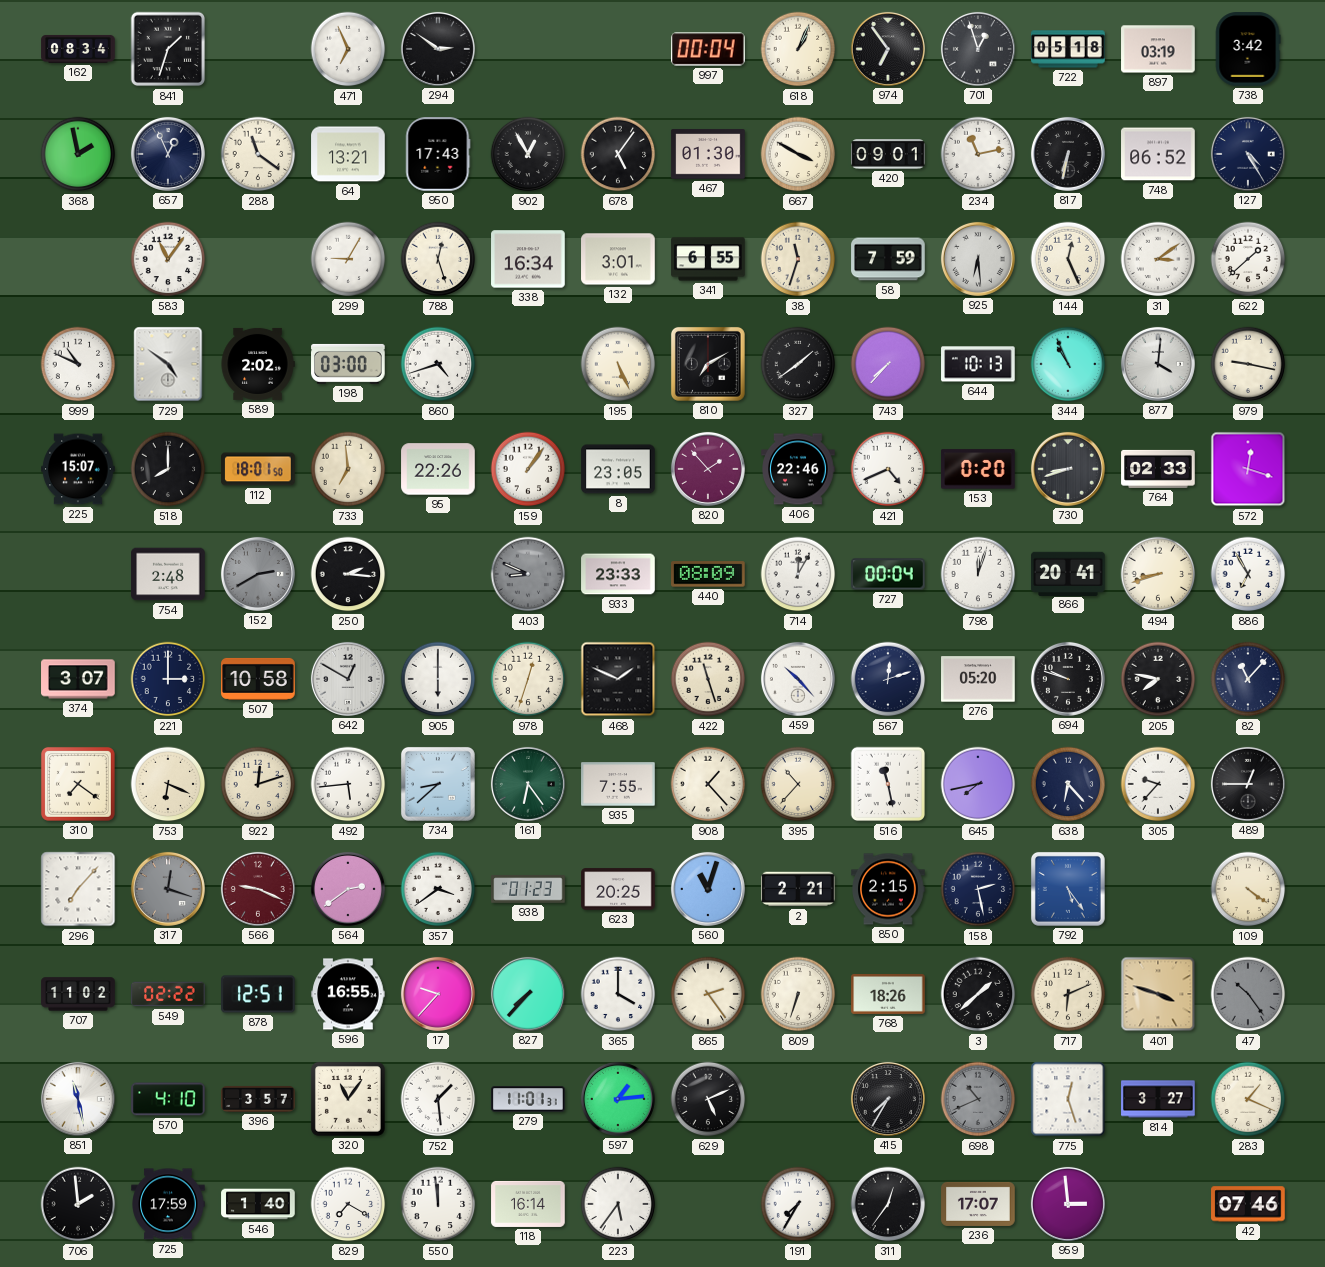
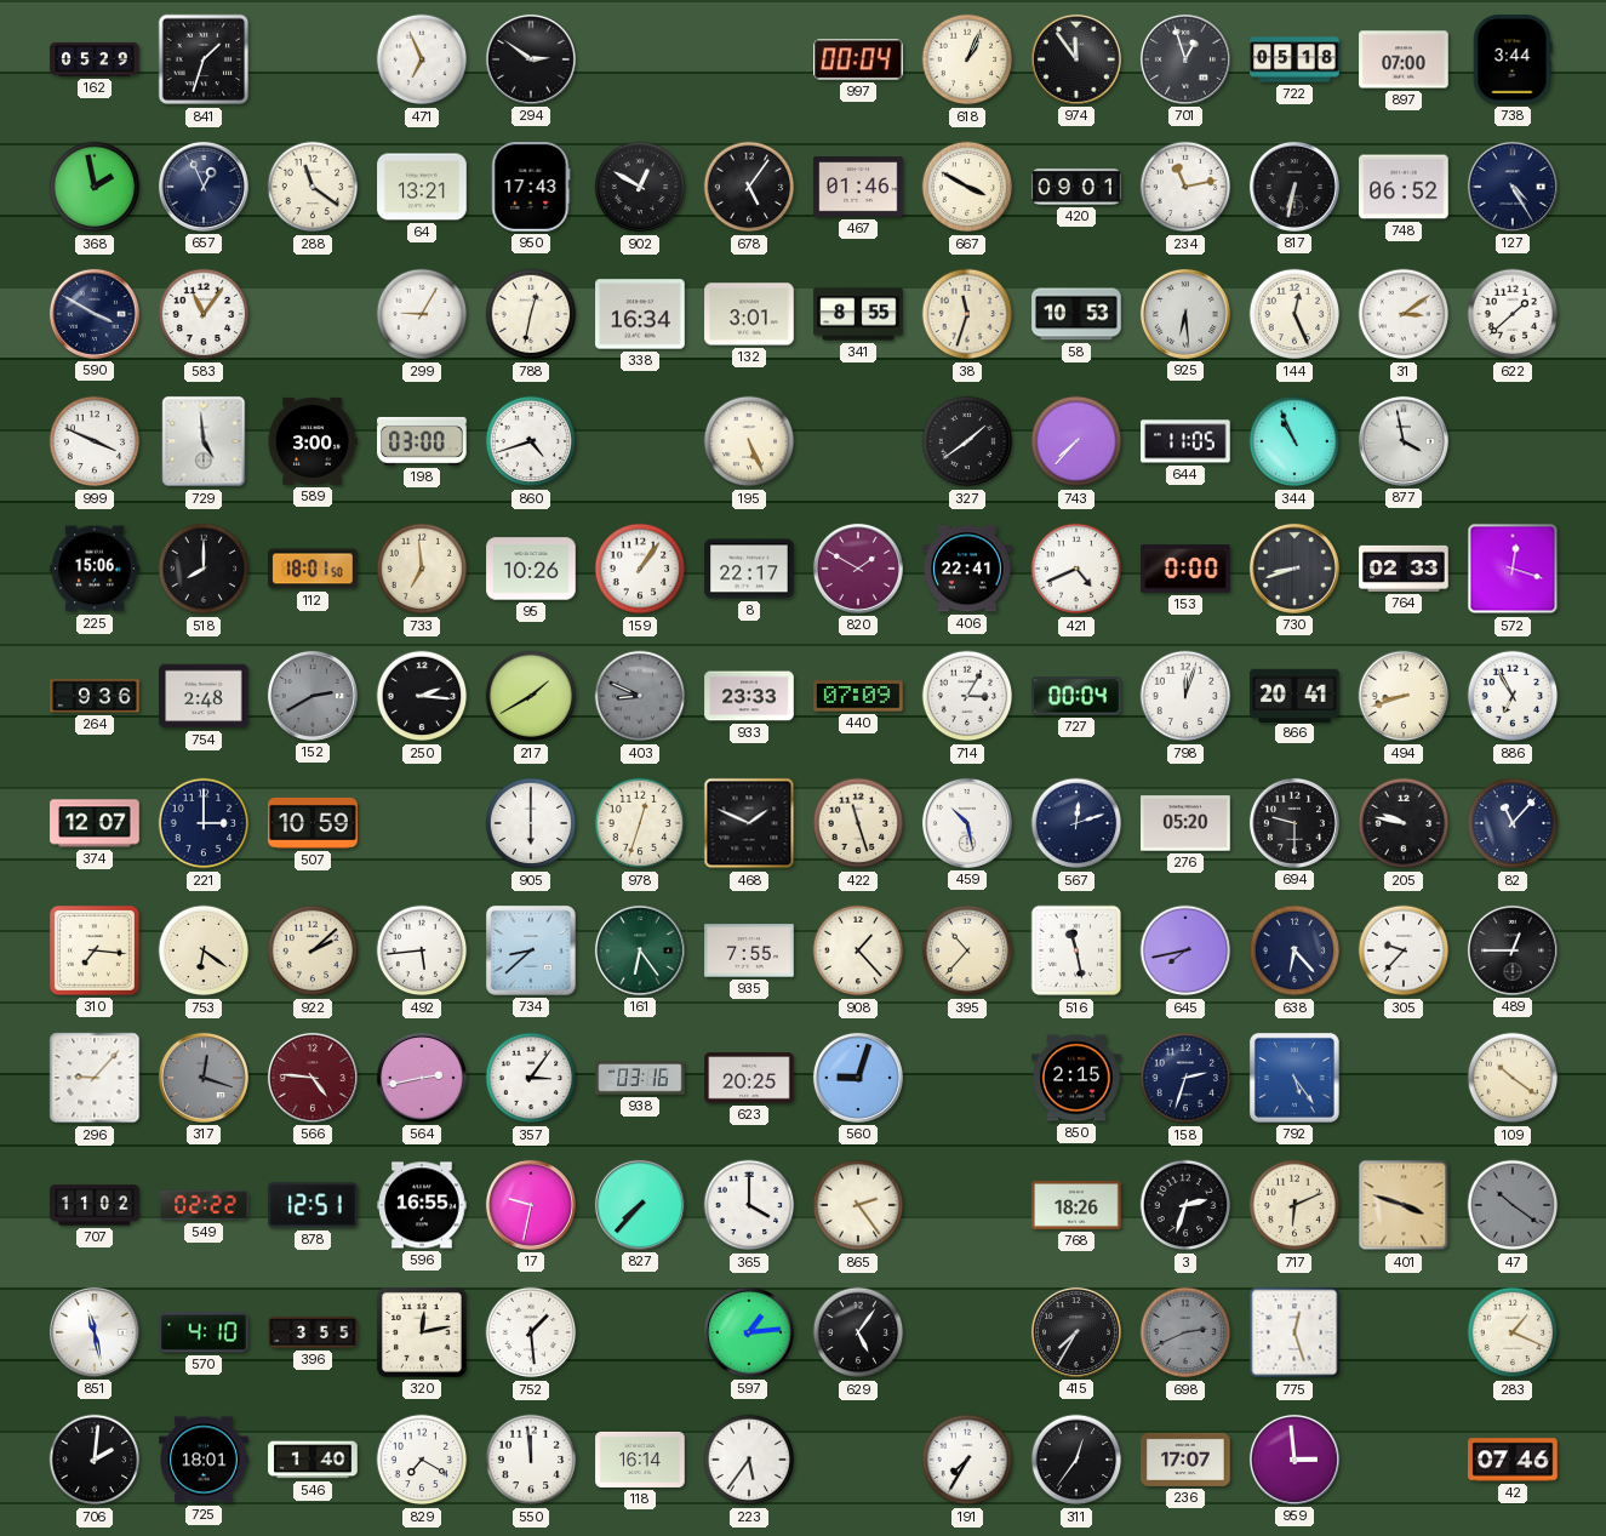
162: 08:34 -> 05:29 (95, 59)
974: 6:54 -> 11:54 (1076, 59)
897: 03:19 -> 07:00 (1404, 59)
738: 3:42 -> 3:44 (1513, 59)
902: 12:55 -> 12:50 (640, 187)
467: 01:30 -> 01:46 (858, 187)
590: none -> 3:50 (95, 314)
788: 12:27 -> 12:32 (531, 314)
341: 6:55 -> 8:55 (858, 314)
58: 7:59 -> 10:53 (1076, 314)
999: 10:49 -> 3:49 (95, 441)
729: 4:51 -> 4:59 (204, 441)
589: 2:02 -> 3:00 (313, 441)
810: 7:10 -> none (708, 364)
644: 10:13 -> 11:05 (1185, 441)
877: 4:01 -> 3:58 (1404, 441)
979: 9:17 -> none (1248, 364)
225: 15:07 -> 15:06 (95, 569)
95: 22:26 -> 10:26 (531, 569)
8: 23:05 -> 22:17 (749, 569)
820: 1:53 -> 1:50 (858, 569)
406: 22:46 -> 22:41 (967, 569)
153: 0:20 -> 0:00 (1185, 569)
264: none -> 9:36 (95, 696)
217: none -> 1:40 (531, 696)
440: 08:09 -> 07:09 (858, 696)
714: 12:05 -> 3:05 (967, 696)
374: 3:07 -> 12:07 (95, 823)
507: 10:58 -> 10:59 (313, 823)
642: 12:50 -> none (348, 679)
459: 10:23 -> 10:28 (967, 823)
694: 9:48 -> 9:30 (1294, 823)
205: 7:47 -> 9:47 (1404, 823)
310: 7:21 -> 7:16 (95, 950)
753: 6:19 -> 6:21 (204, 950)
922: 12:12 -> 2:08 (313, 950)
296: 7:07 -> 9:07 (95, 1078)
566: 9:19 -> 4:46 (313, 1078)
564: 2:39 -> 2:43 (422, 1078)
357: 3:39 -> 3:06 (531, 1078)
938: 01:23 -> 03:16 (640, 1078)
560: 11:03 -> 9:03 (858, 1078)
2: 2:21 -> none (798, 889)
158: 2:28 -> 2:33 (1185, 1078)
109: 4:21 -> 10:21 (1513, 1078)
17: 9:37 -> 9:32 (531, 1205)
809: 6:33 -> none (798, 994)
3: 1:38 -> 2:33 (1185, 1205)
47: 10:24 -> 10:21 (1513, 1205)
396: 3:57 -> 3:55 (313, 1332)
320: 11:06 -> 12:13 (422, 1332)
279: 11:01 -> none (528, 1099)
629: 5:11 -> 5:06 (858, 1332)
698: 10:41 -> 2:41 (1185, 1332)
814: 3:27 -> none (1158, 1099)
706: 1:59 -> 2:01 (95, 1460)
725: 17:59 -> 18:01 (204, 1460)
